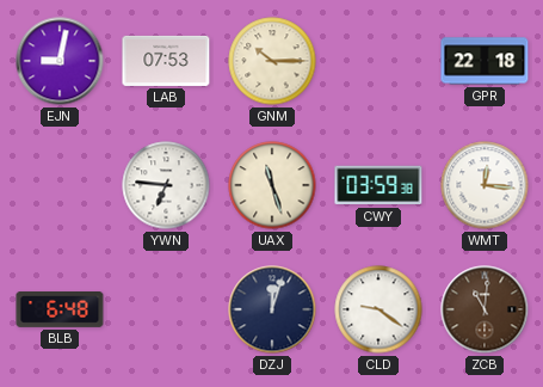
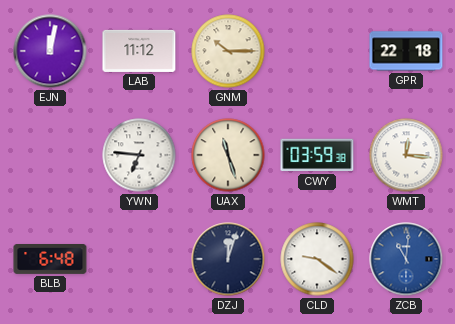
EJN: 9:02 -> 12:02 (50, 51)
LAB: 07:53 -> 11:12 (139, 51)
ZCB dial: brown -> blue (406, 259)
